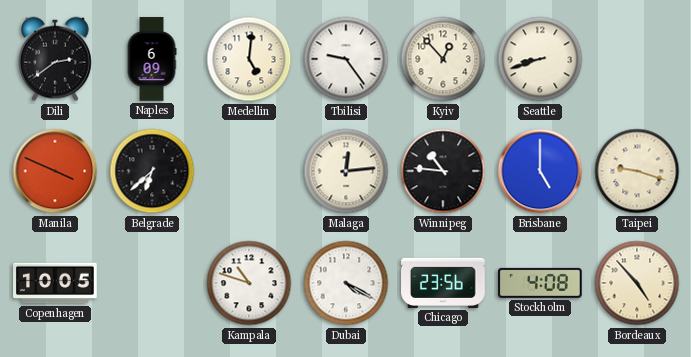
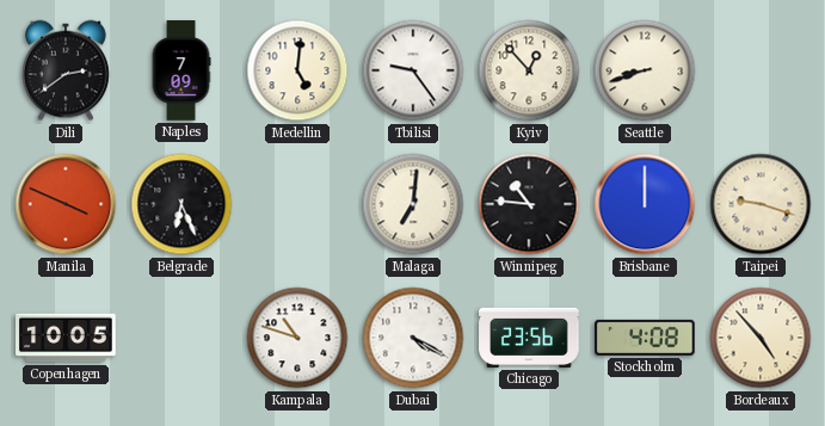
Naples: 6:09 -> 7:09 (181, 70)
Belgrade: 6:38 -> 6:26 (181, 204)
Malaga: 12:14 -> 7:01 (413, 204)
Brisbane: 5:00 -> 12:00 (645, 204)
